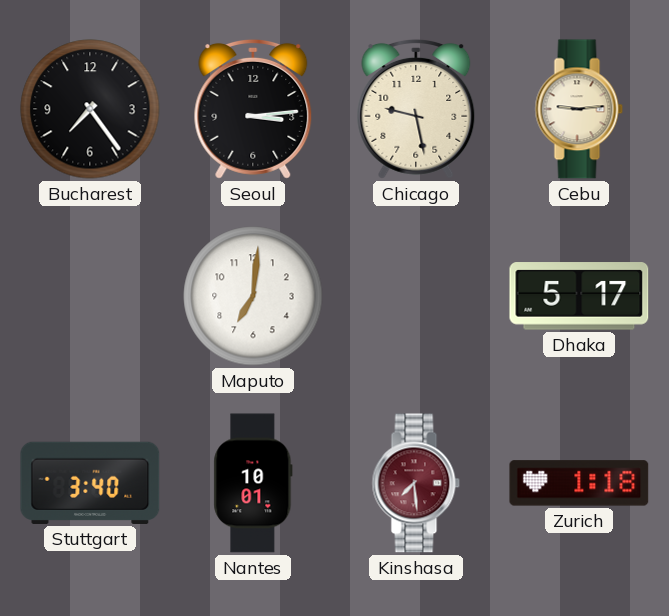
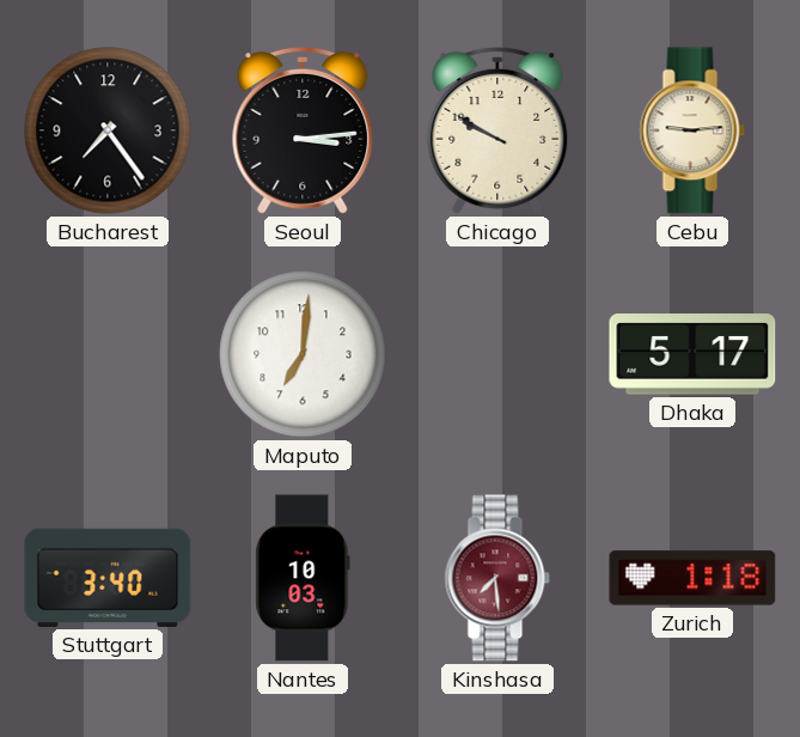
Chicago: 9:28 -> 9:50 (497, 130)
Nantes: 10:01 -> 10:03 (303, 578)
